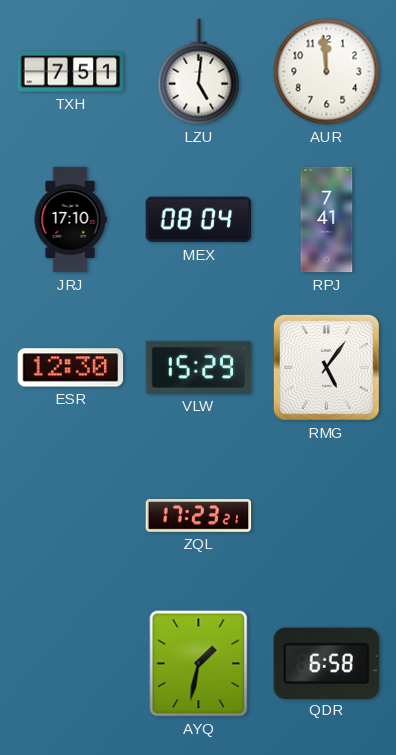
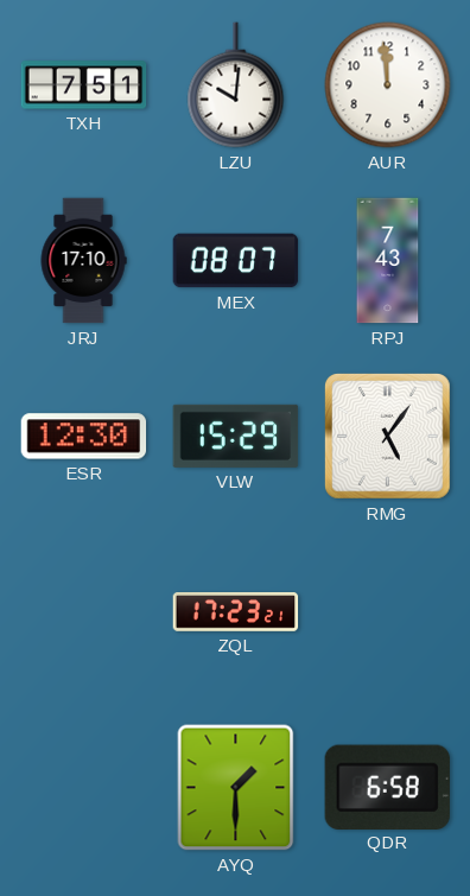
LZU: 5:01 -> 10:01 (236, 85)
MEX: 08:04 -> 08:07 (236, 261)
RPJ: 7:41 -> 7:43 (388, 261)
AYQ: 1:32 -> 1:30 (236, 788)
